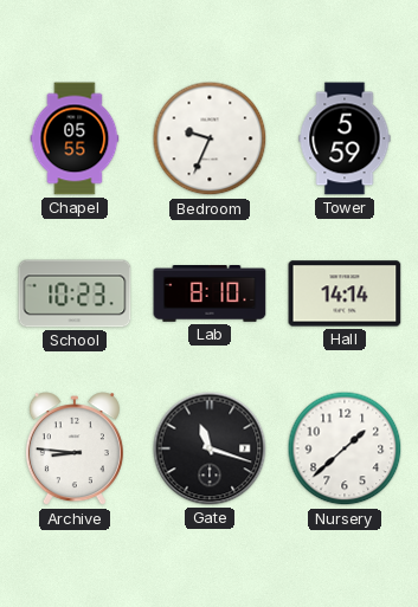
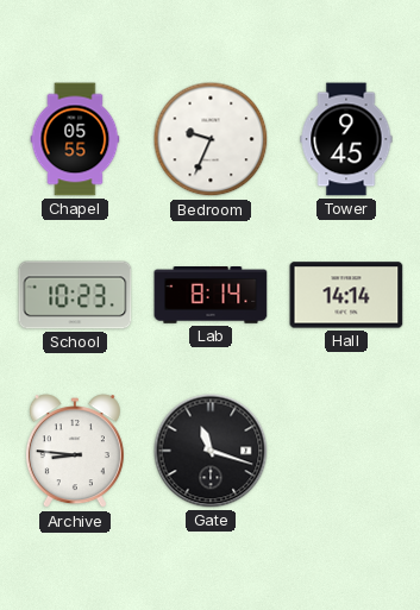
Tower: 5:59 -> 9:45 (346, 139)
Lab: 8:10 -> 8:14 (211, 296)
Nursery: 1:38 -> none (345, 448)
